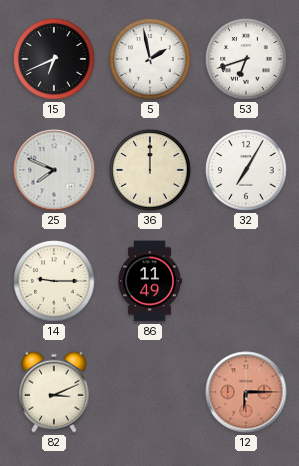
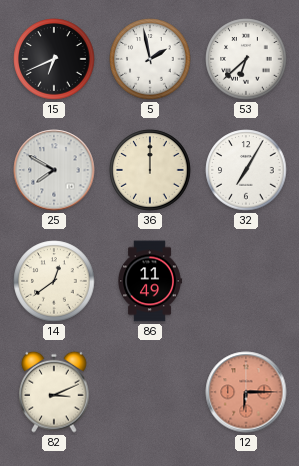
53: 6:42 -> 6:38 (246, 59)
25: 7:49 -> 7:50 (54, 170)
14: 9:15 -> 12:39 (54, 281)
